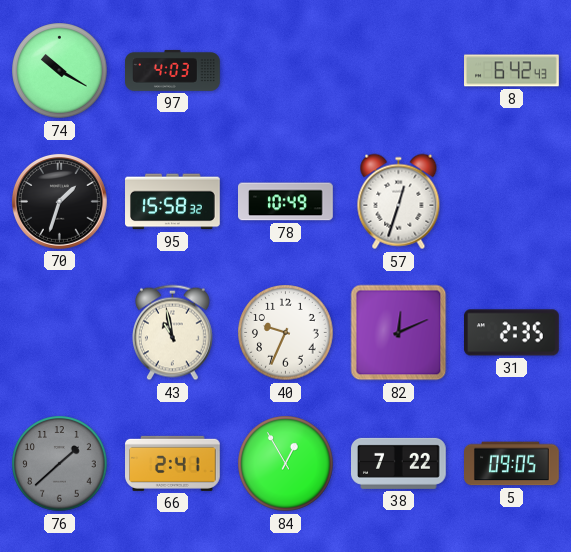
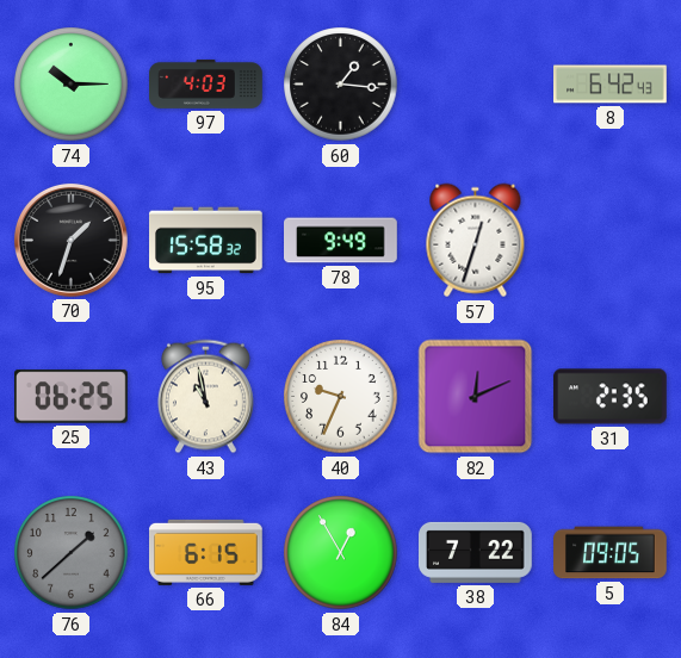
74: 10:20 -> 10:15 (72, 85)
60: none -> 1:16 (341, 85)
78: 10:49 -> 9:49 (341, 241)
25: none -> 06:25 (72, 397)
66: 2:41 -> 6:15 (206, 552)
